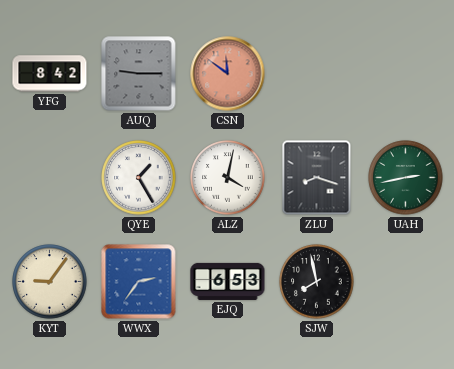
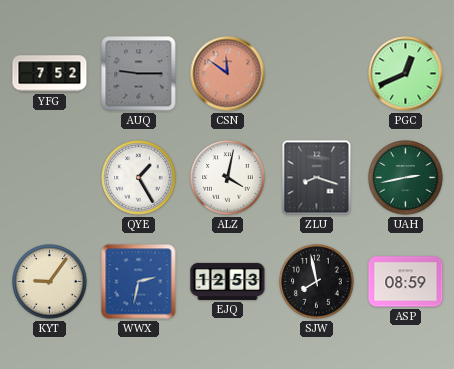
YFG: 8:42 -> 7:52 (50, 74)
PGC: none -> 12:41 (406, 74)
WWX: 2:36 -> 2:32 (139, 282)
EJQ: 6:53 -> 12:53 (228, 281)
ASP: none -> 08:59 (406, 282)
